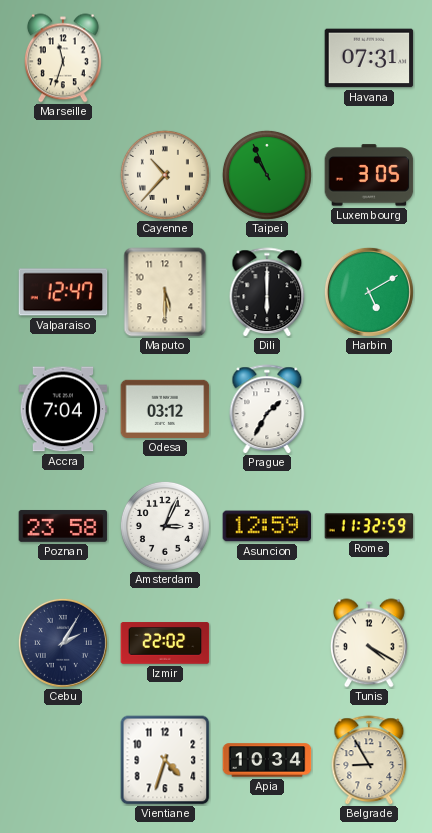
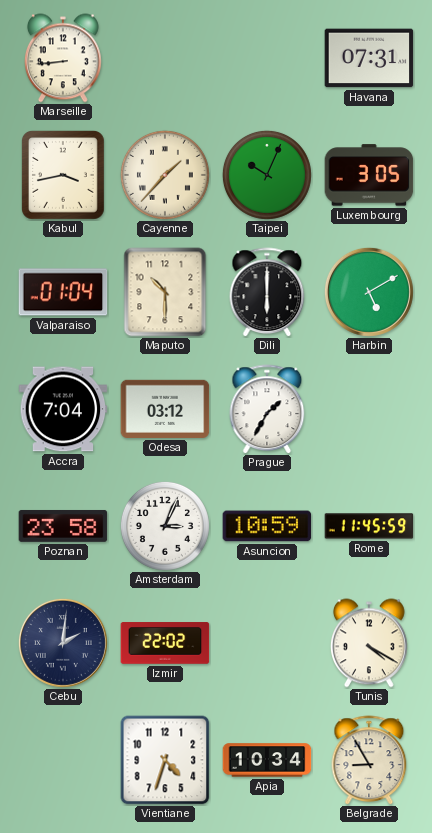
Marseille: 11:33 -> 8:44 (63, 58)
Kabul: none -> 3:43 (63, 176)
Cayenne: 10:37 -> 1:37 (165, 175)
Taipei: 10:56 -> 10:04 (267, 175)
Valparaiso: 12:47 -> 01:04 (63, 292)
Maputo: 5:30 -> 10:30 (165, 292)
Asuncion: 12:59 -> 10:59 (267, 526)
Rome: 11:32 -> 11:45 (369, 526)
Cebu: 2:05 -> 2:01 (63, 643)
